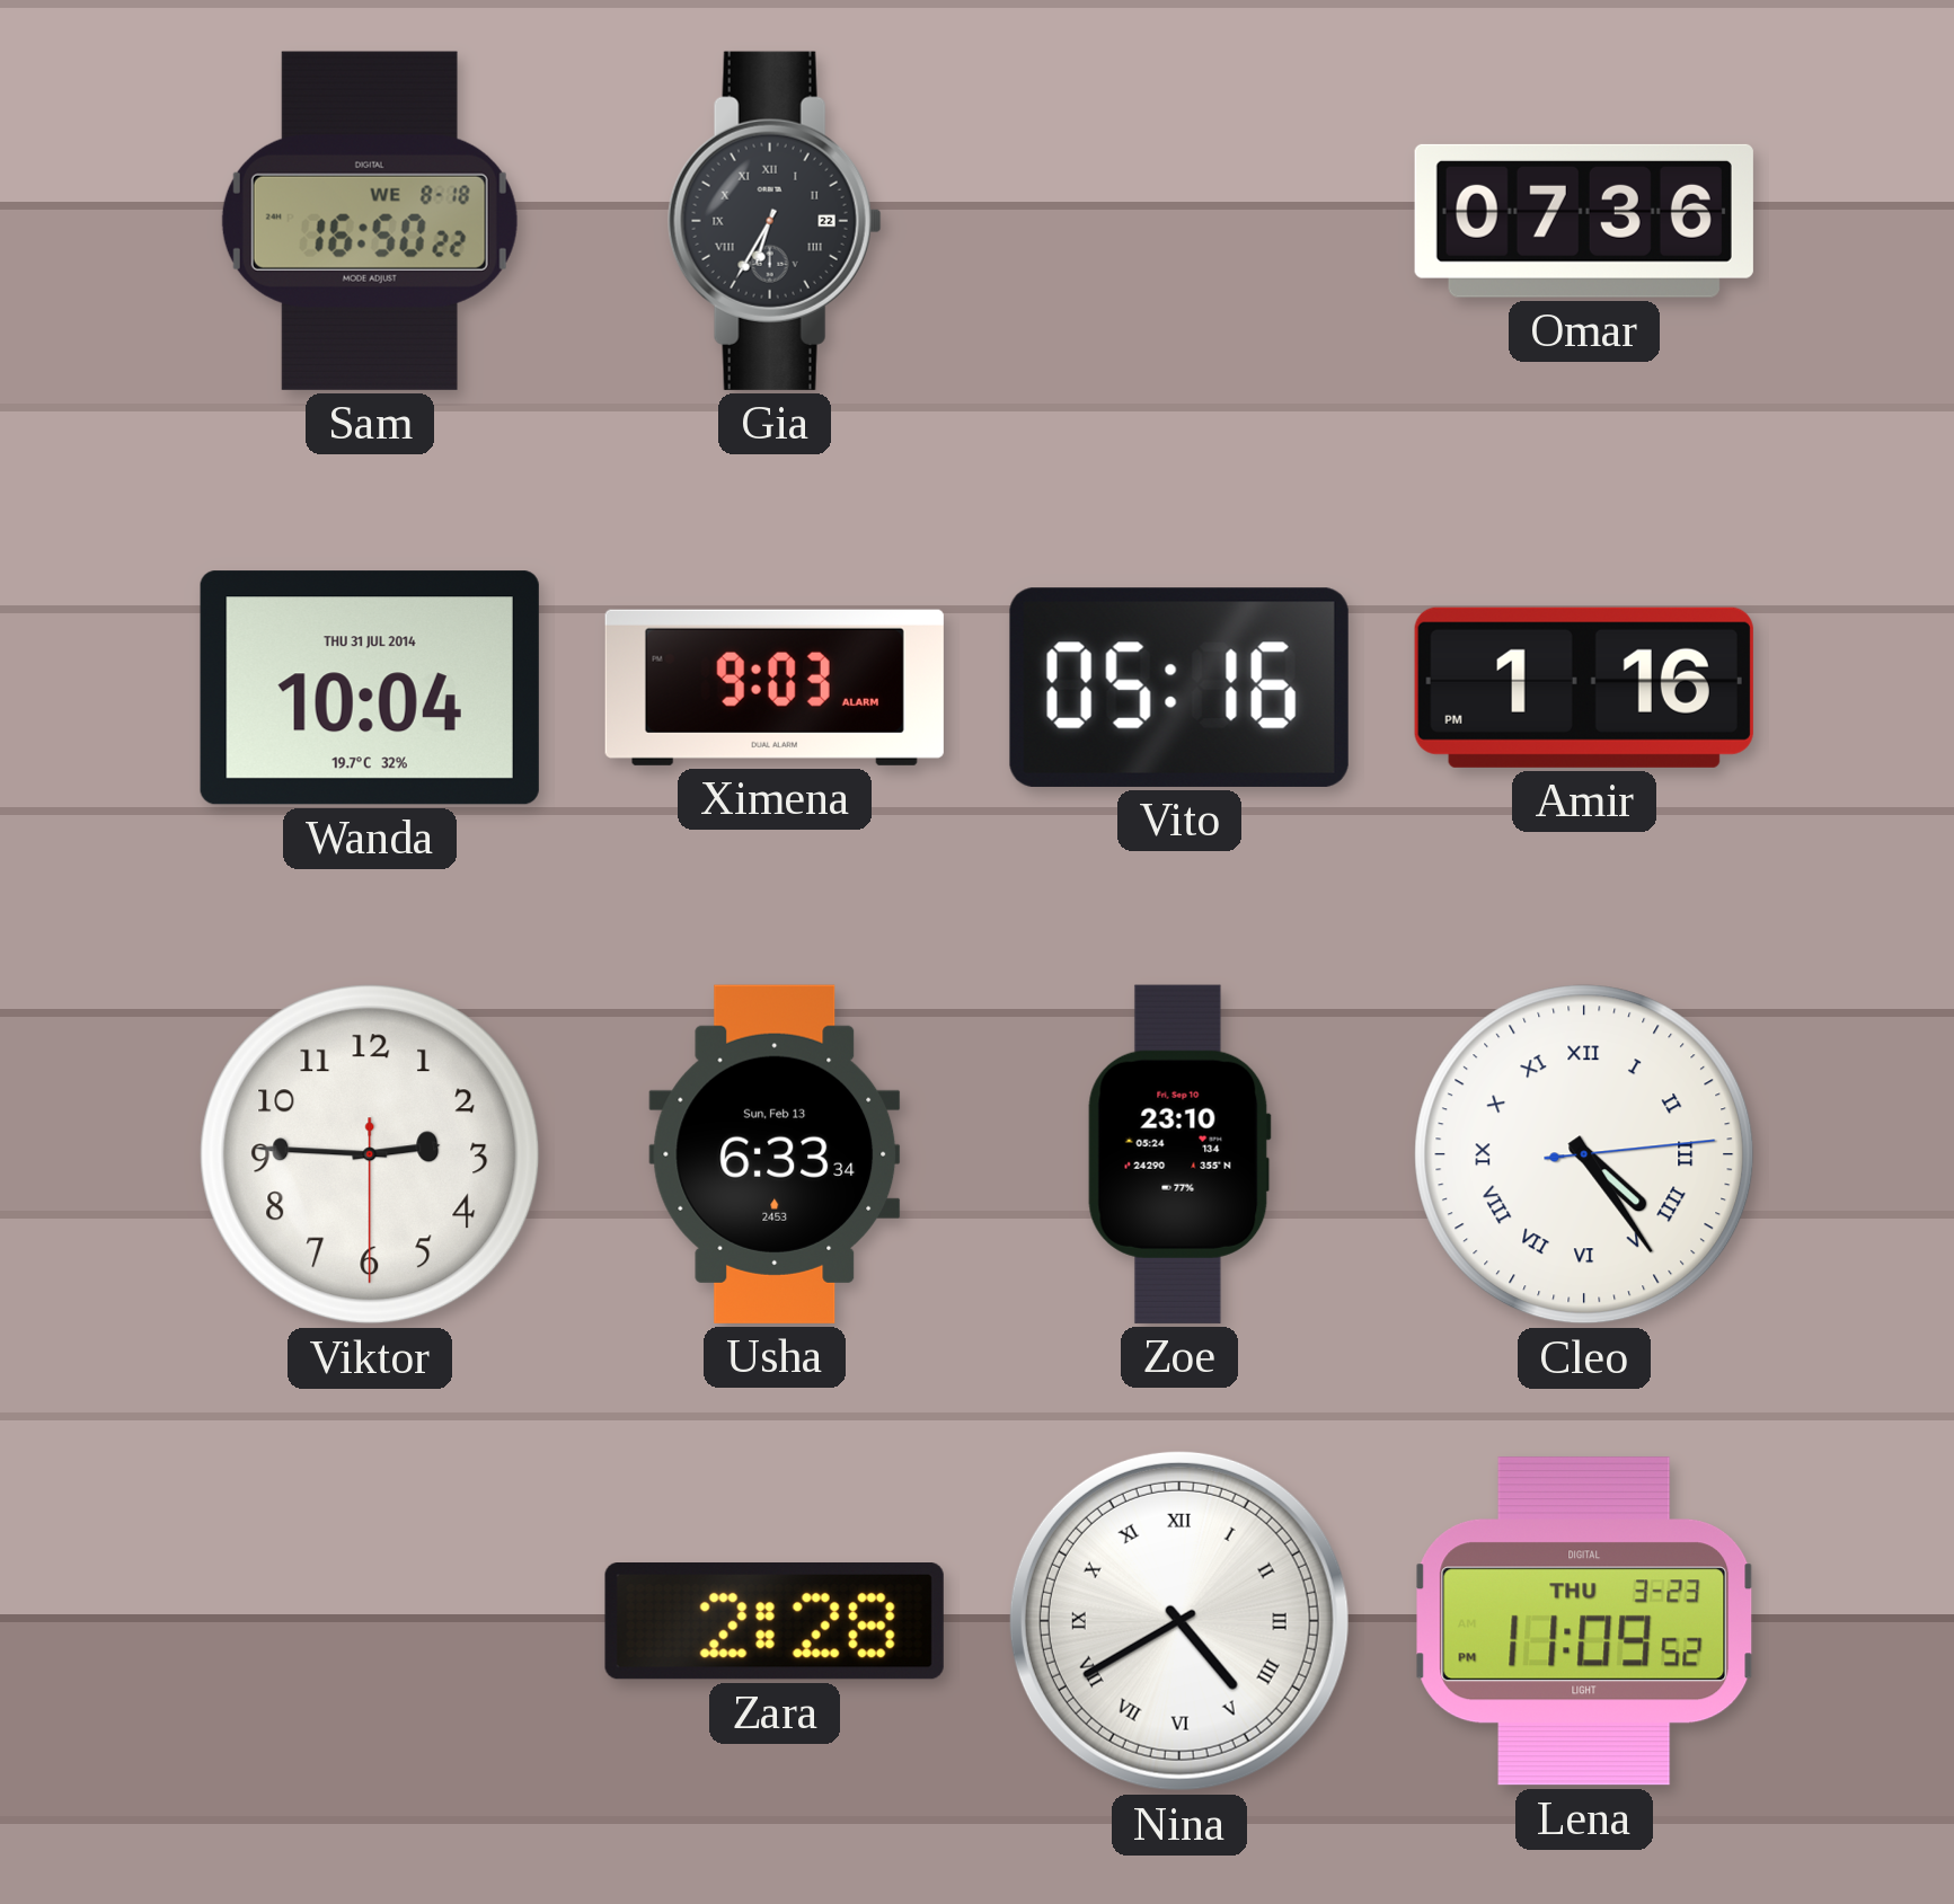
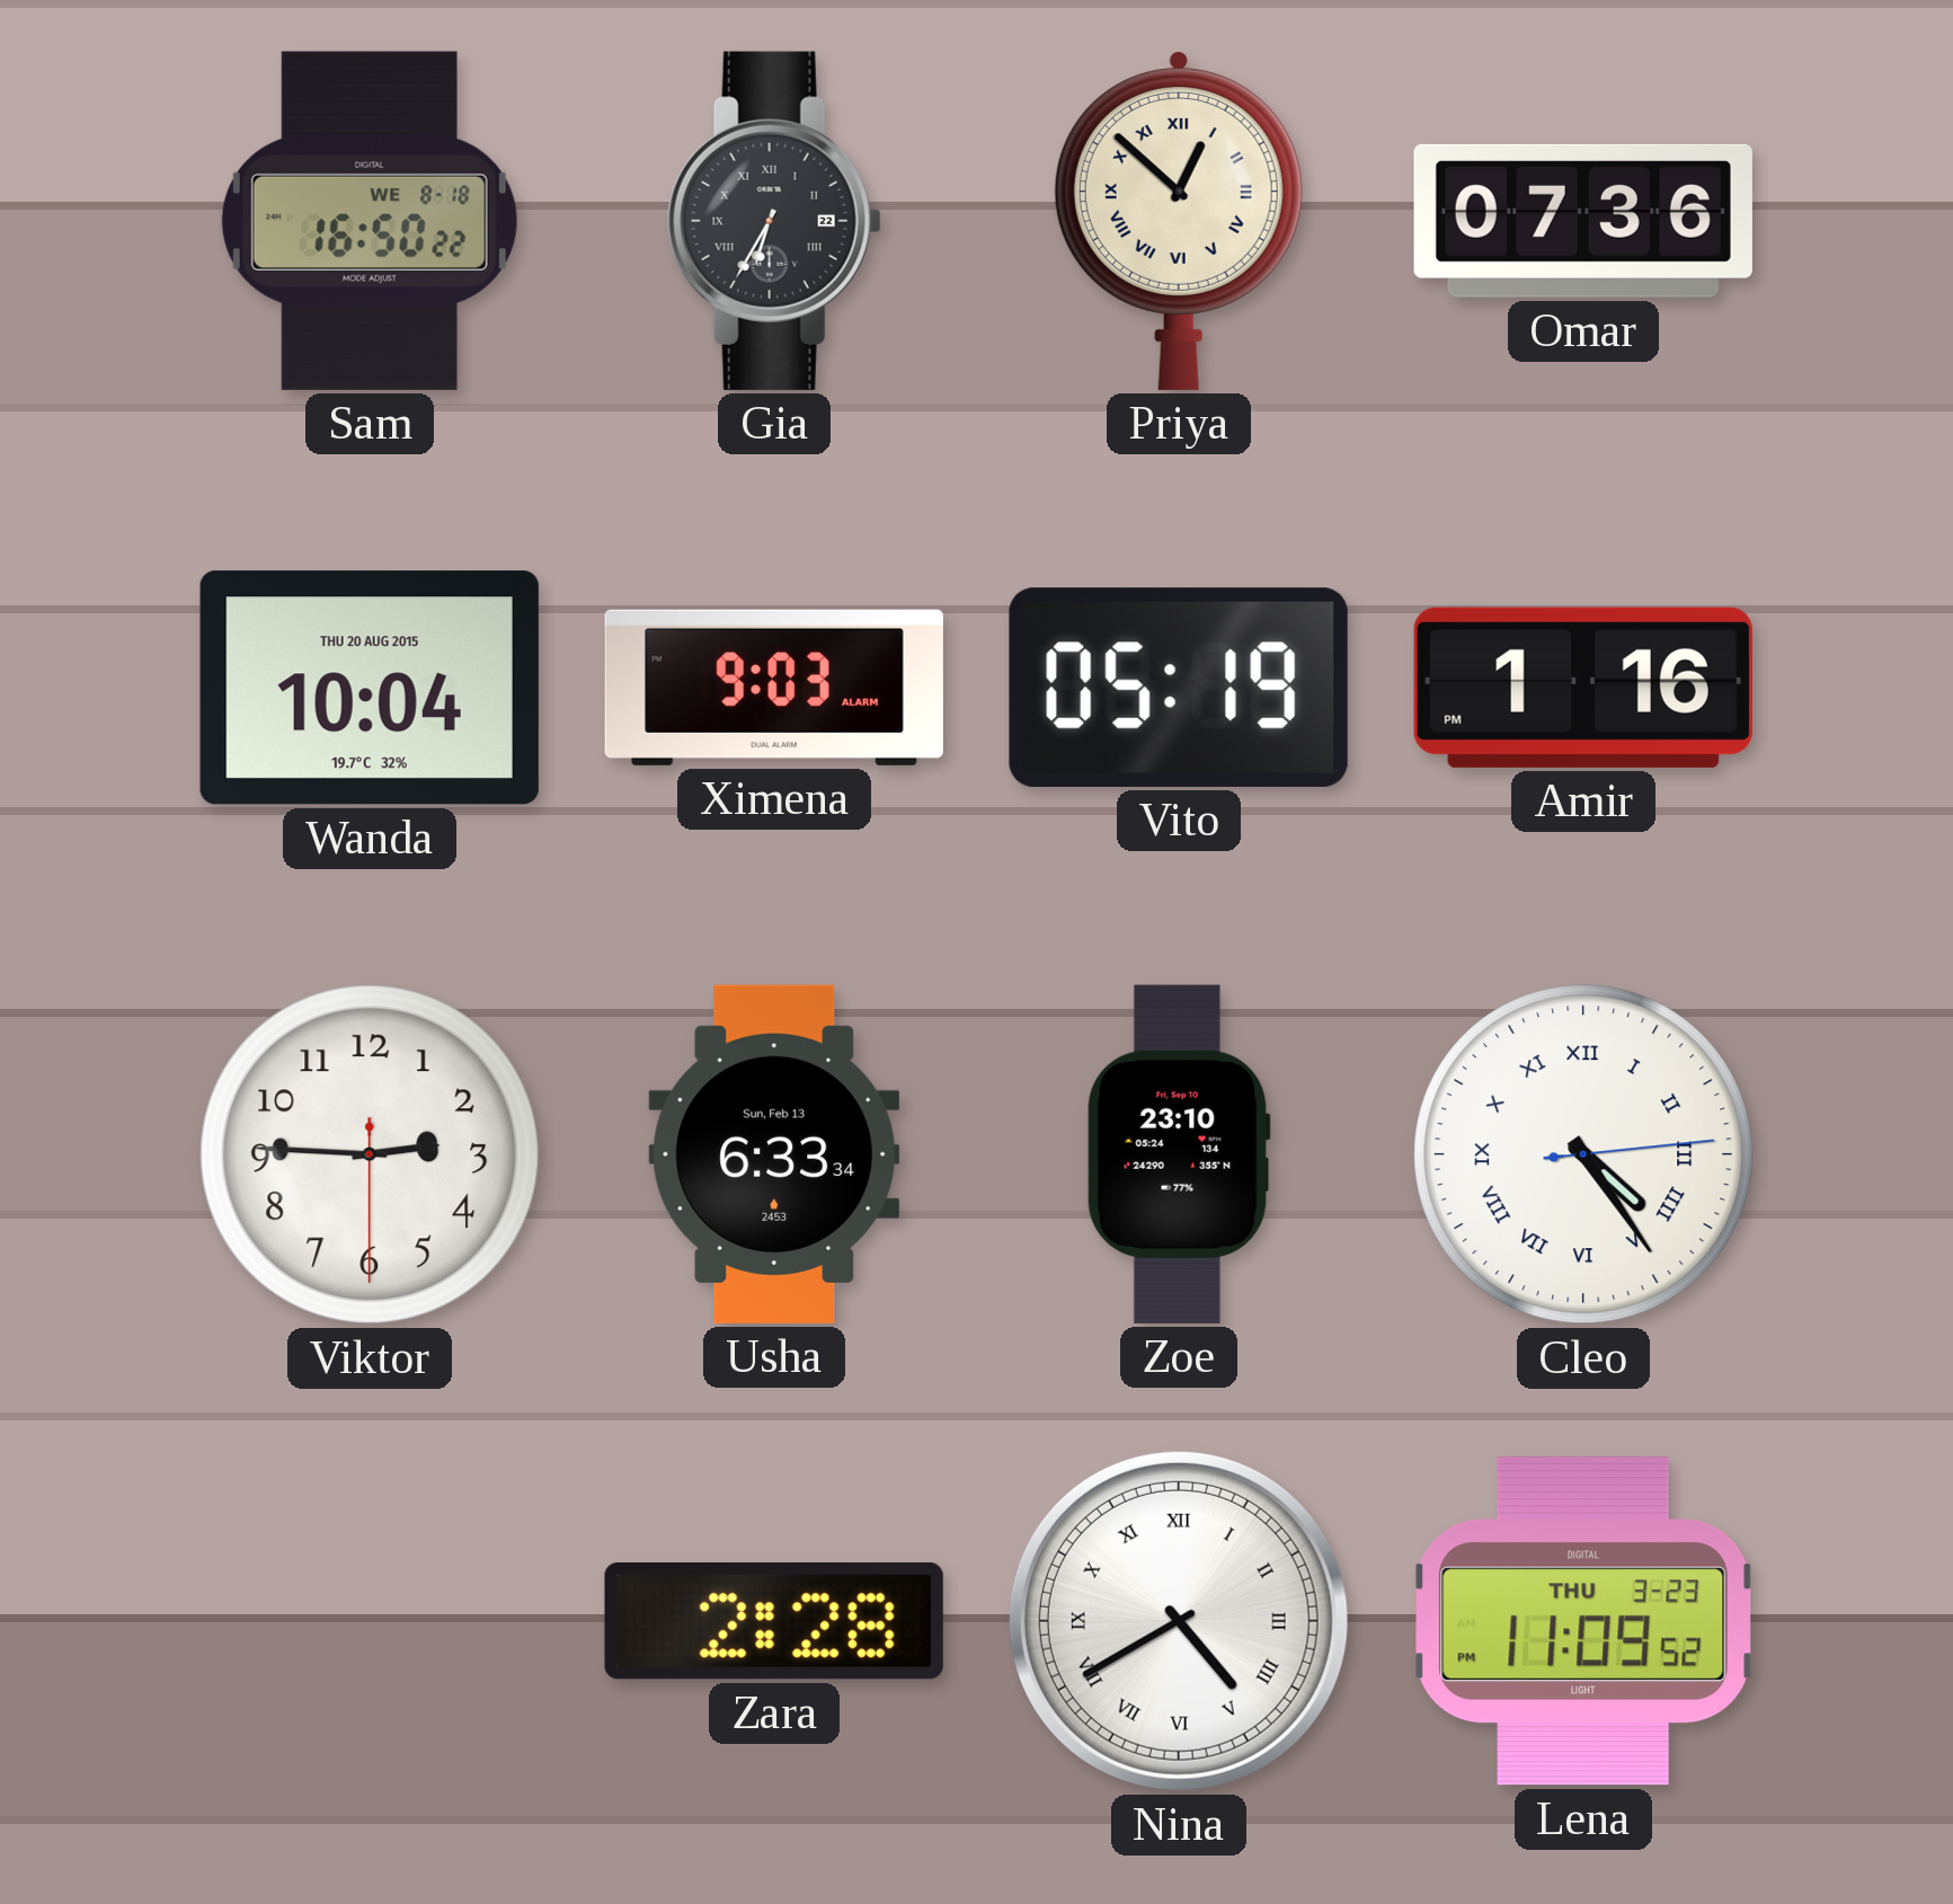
Priya: none -> 12:52 (1179, 221)
Wanda date: THU 31 JUL 2014 -> THU 20 AUG 2015 (370, 688)
Vito: 05:16 -> 05:19 (1179, 688)
